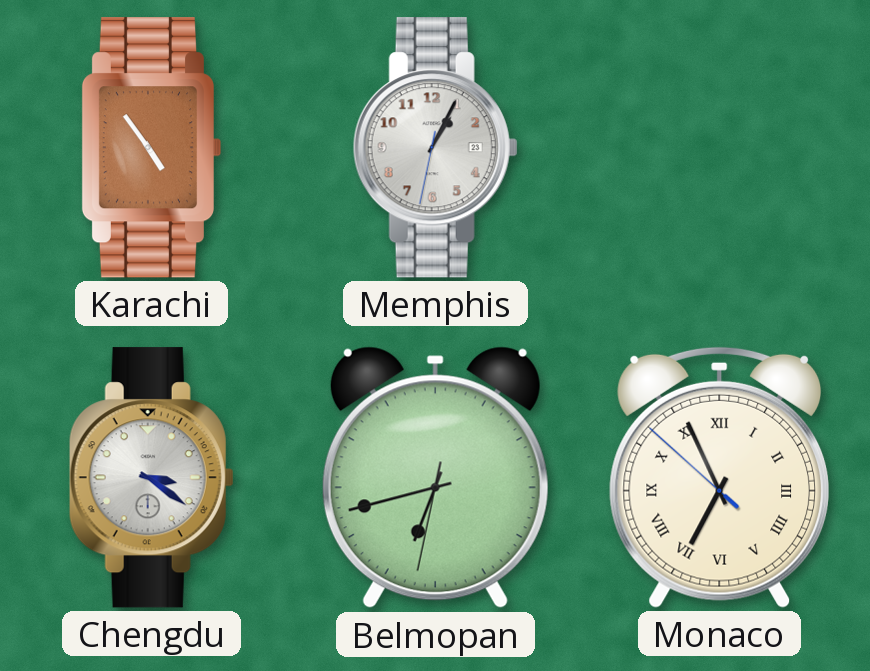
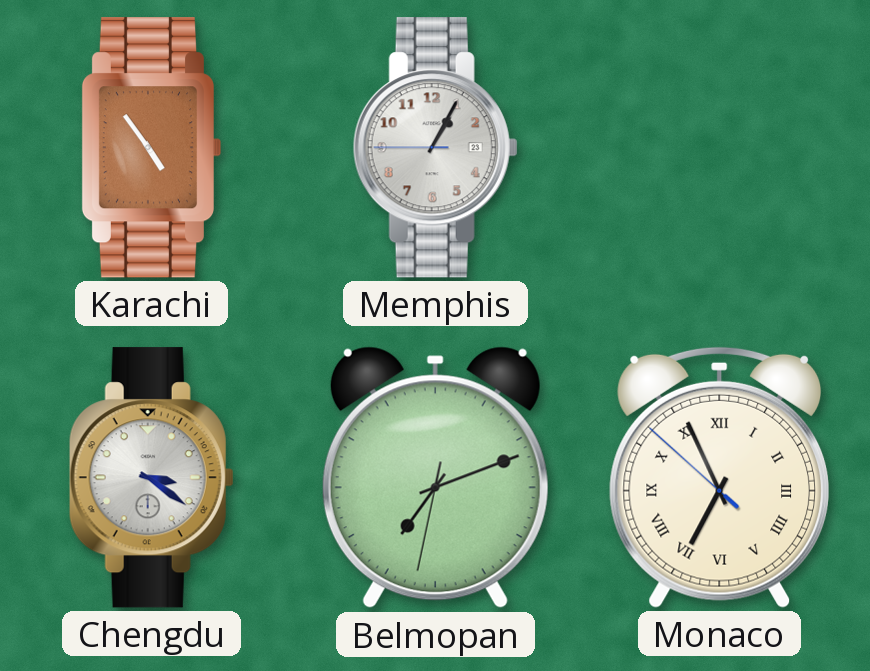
Memphis: 1:04:32 -> 1:04:45 (435, 148)
Belmopan: 6:42 -> 7:11 (435, 478)
